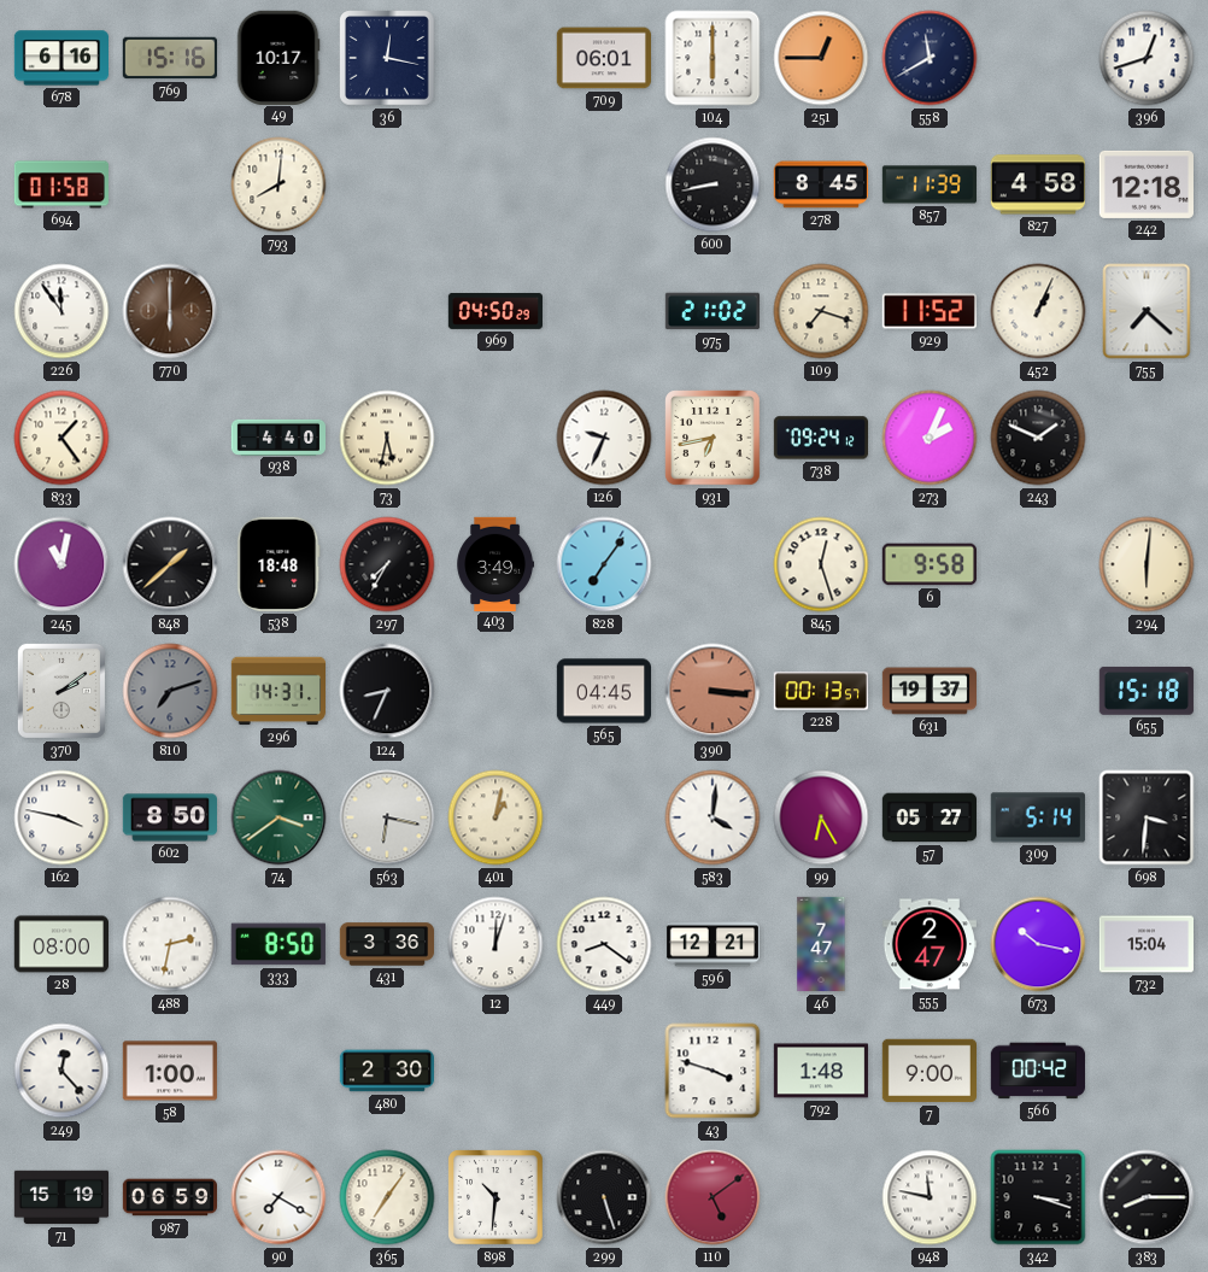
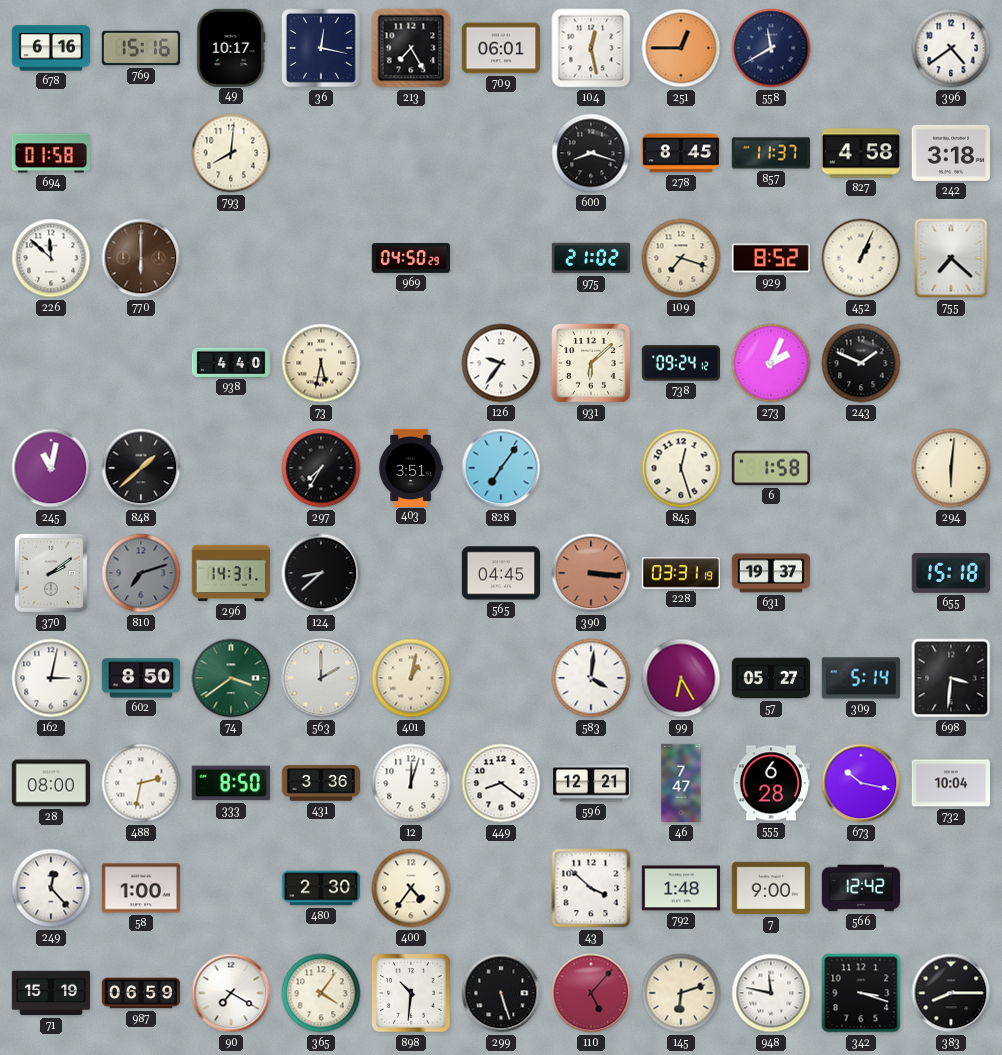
213: none -> 7:25 (411, 48)
104: 6:00 -> 12:28 (591, 48)
396: 12:42 -> 4:39 (951, 48)
600: 8:43 -> 8:18 (591, 153)
857: 11:39 -> 11:37 (770, 153)
242: 12:18 -> 3:18 (950, 153)
226: 11:54 -> 11:52 (51, 258)
929: 11:52 -> 8:52 (771, 258)
833: 1:24 -> none (61, 438)
126: 9:34 -> 9:36 (501, 363)
931: 6:43 -> 6:08 (591, 363)
538: 18:48 -> none (278, 564)
403: 3:49 -> 3:51 (411, 467)
6: 9:58 -> 1:58 (771, 468)
124: 8:34 -> 8:38 (321, 573)
228: 00:13 -> 03:31 (680, 573)
162: 3:47 -> 3:02 (51, 678)
563: 6:17 -> 2:00 (321, 678)
555: 2:47 -> 6:28 (770, 783)
732: 15:04 -> 10:04 (950, 783)
400: none -> 4:36 (411, 888)
43: 3:48 -> 3:52 (591, 888)
566: 00:42 -> 12:42 (860, 888)
365: 7:06 -> 4:06 (321, 993)
110: 5:09 -> 5:07 (591, 993)
145: none -> 6:12 (681, 993)
